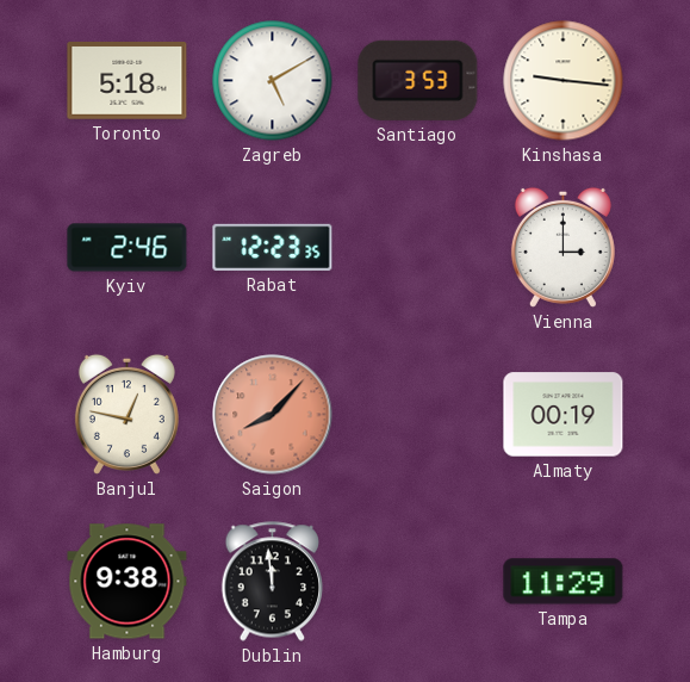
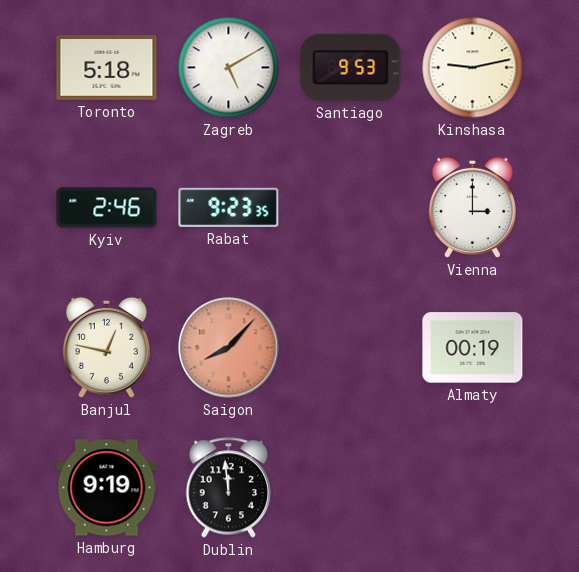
Santiago: 3:53 -> 9:53 (351, 67)
Kinshasa: 9:16 -> 9:13 (473, 68)
Rabat: 12:23 -> 9:23 (229, 207)
Hamburg: 9:38 -> 9:19 (107, 488)
Tampa: 11:29 -> none (564, 582)
